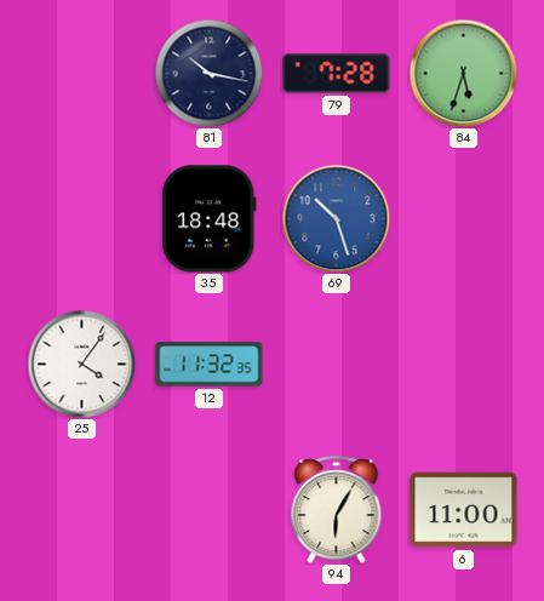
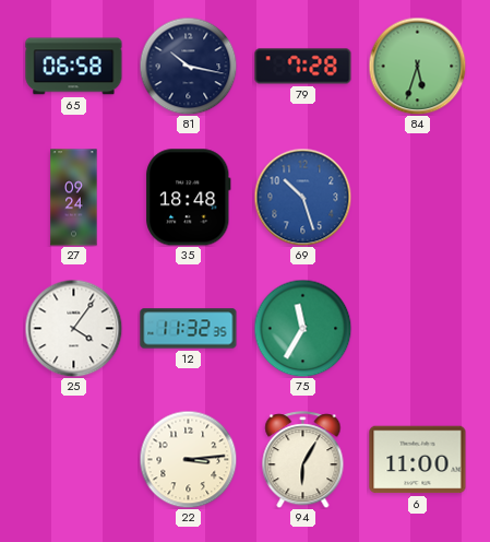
65: none -> 06:58 (74, 67)
27: none -> 09:24 (74, 198)
75: none -> 11:35 (302, 328)
22: none -> 3:14 (188, 459)
